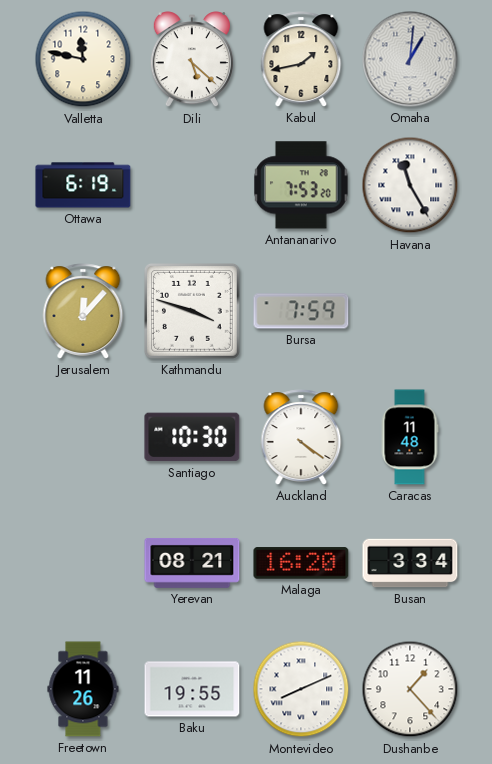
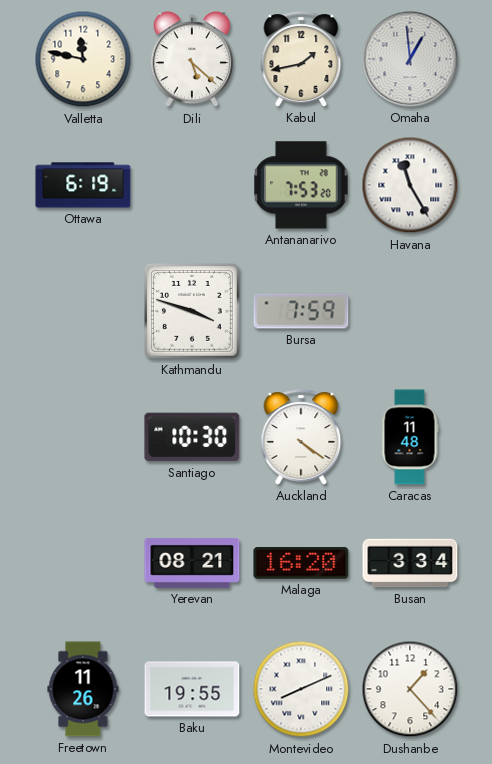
Omaha: 1:01 -> 12:59 (410, 59)
Jerusalem: 12:07 -> none (83, 311)
